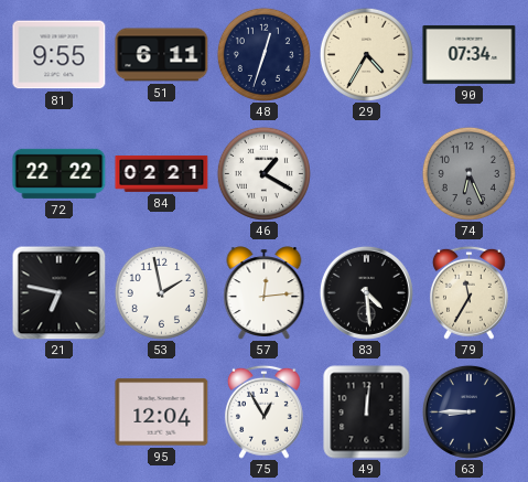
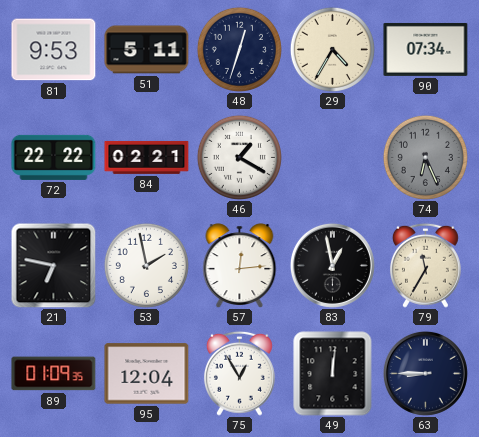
81: 9:55 -> 9:53 (54, 50)
51: 6:11 -> 5:11 (147, 50)
83: 4:29 -> 12:58 (332, 265)
89: none -> 01:09 (54, 374)
